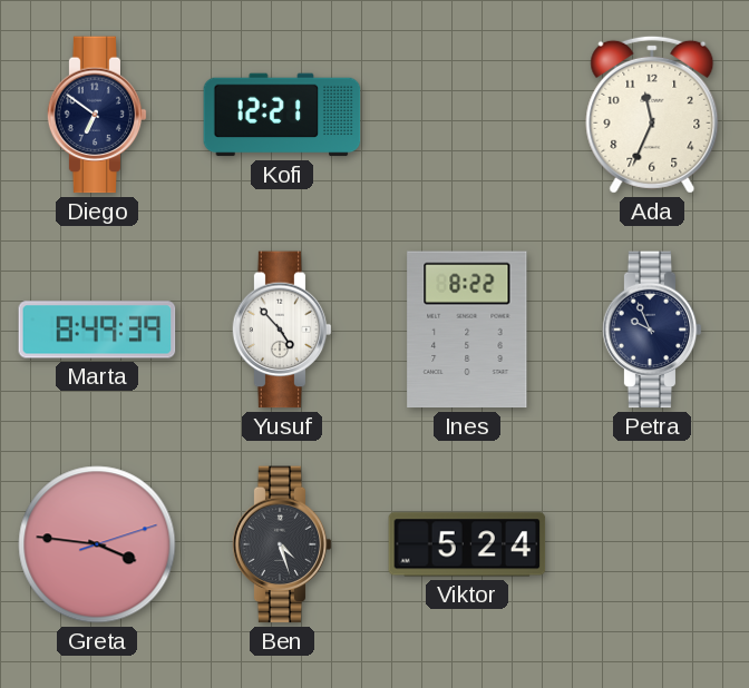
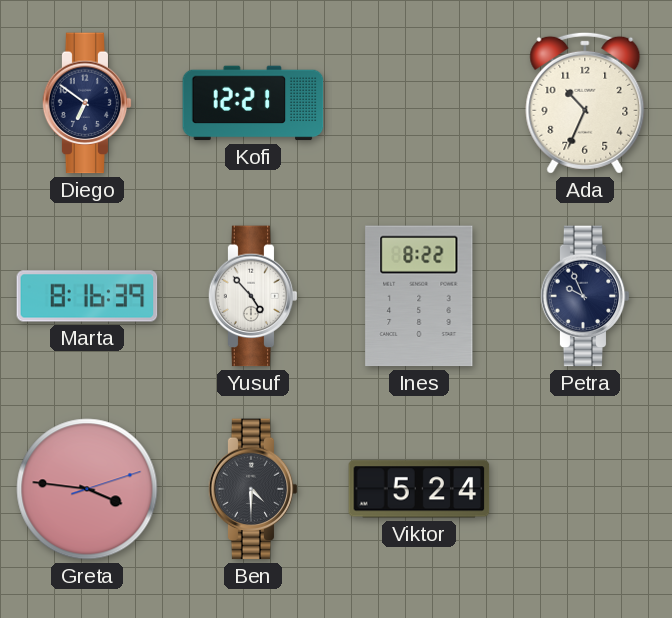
Ada: 11:34 -> 10:34 (585, 103)
Marta: 8:49 -> 8:16 (87, 296)
Ben: 4:27 -> 4:30 (253, 489)
